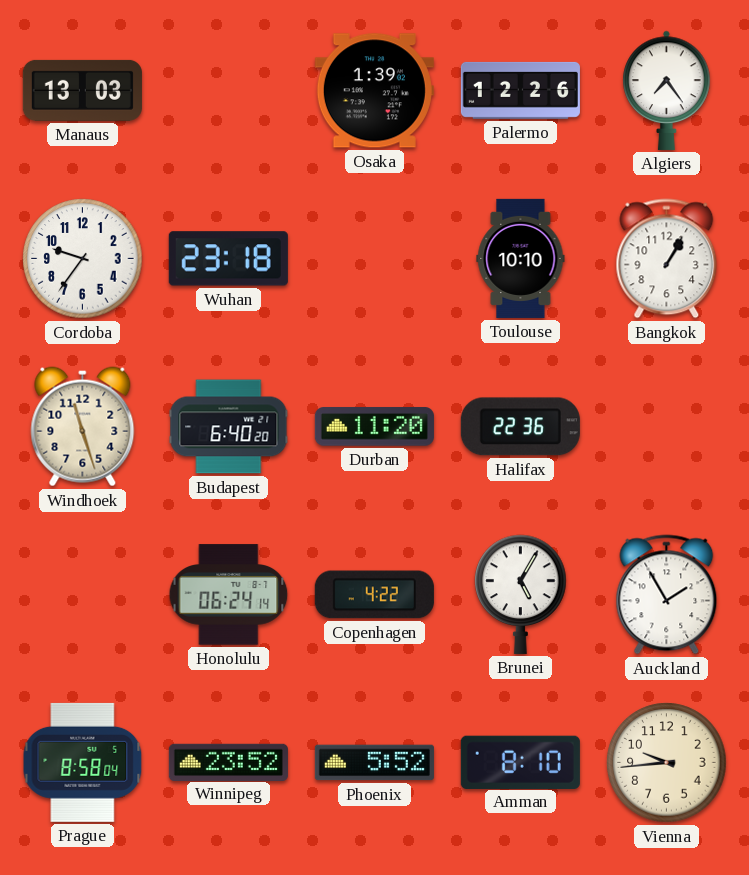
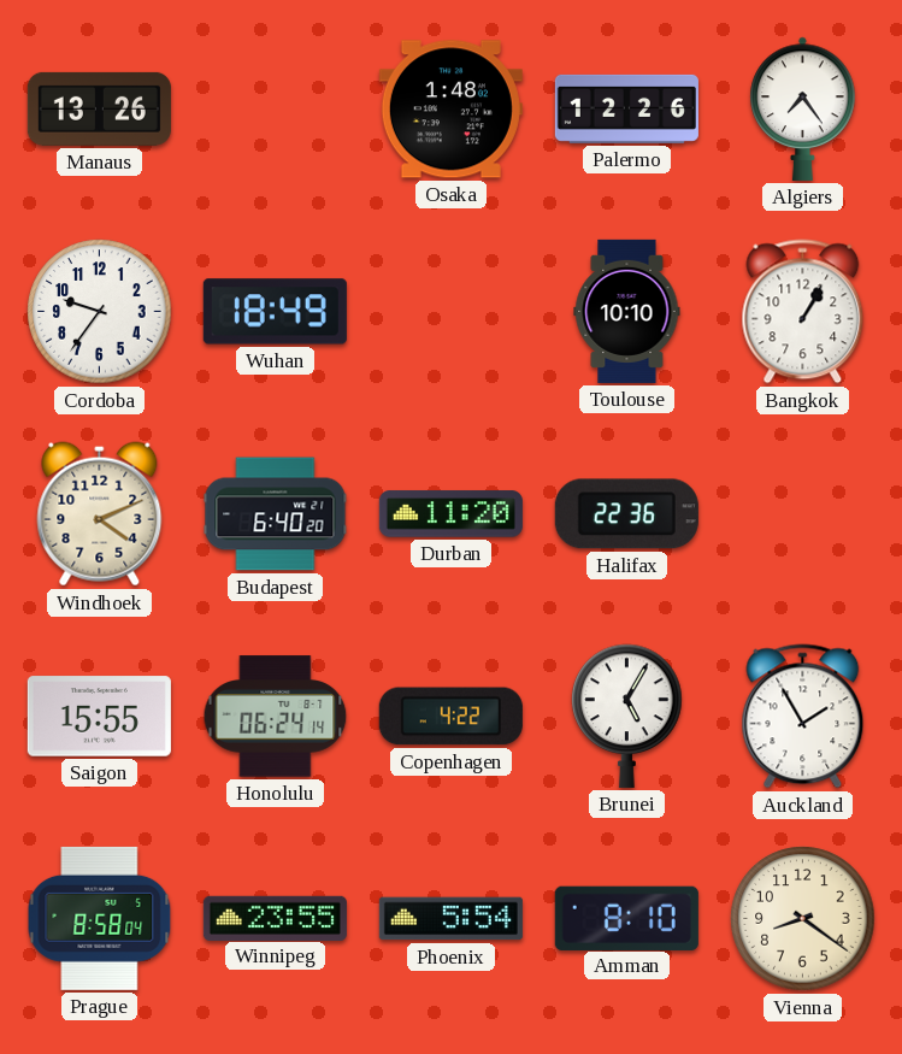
Manaus: 13:03 -> 13:26 (99, 108)
Osaka: 1:39 -> 1:48 (450, 110)
Wuhan: 23:18 -> 18:49 (275, 312)
Windhoek: 11:27 -> 4:11 (100, 514)
Saigon: none -> 15:55 (99, 717)
Winnipeg: 23:52 -> 23:55 (275, 918)
Phoenix: 5:52 -> 5:54 (450, 919)
Vienna: 9:44 -> 8:21 (803, 919)
